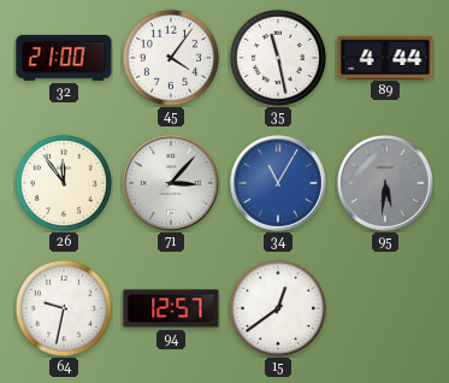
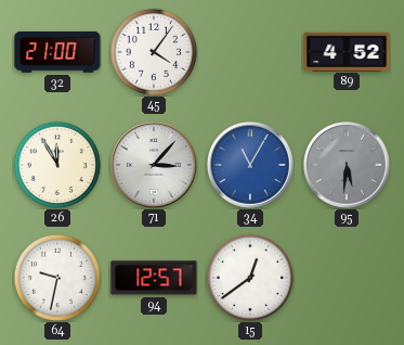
35: 11:28 -> none (278, 58)
89: 4:44 -> 4:52 (347, 51)
26: 11:54 -> 11:55 (57, 165)
